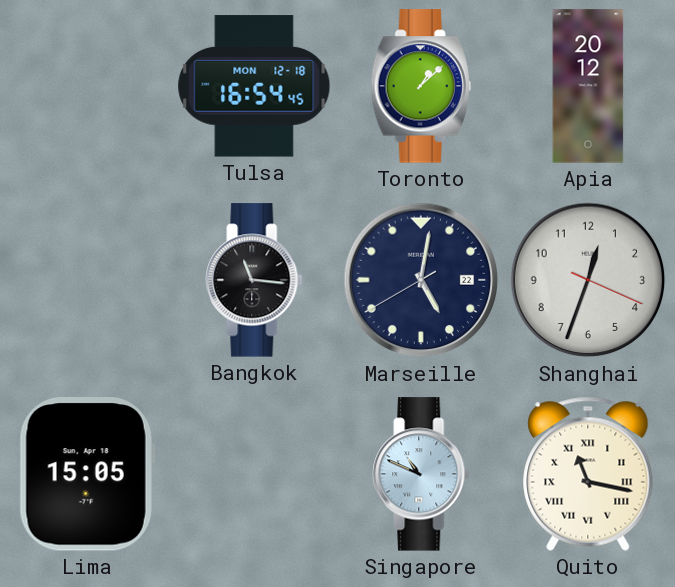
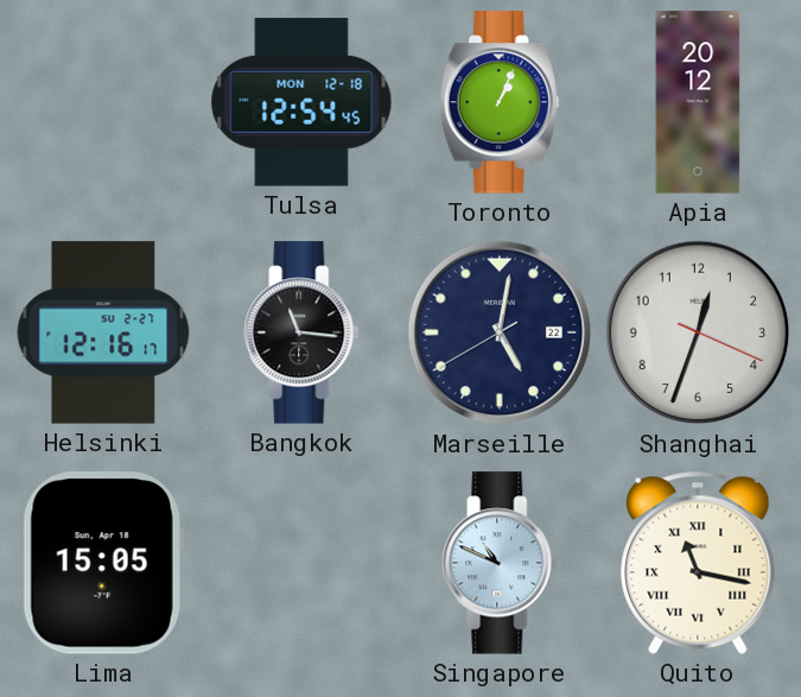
Tulsa: 16:54 -> 12:54 (301, 102)
Toronto: 1:08 -> 1:04 (500, 102)
Helsinki: none -> 12:16 (103, 332)
